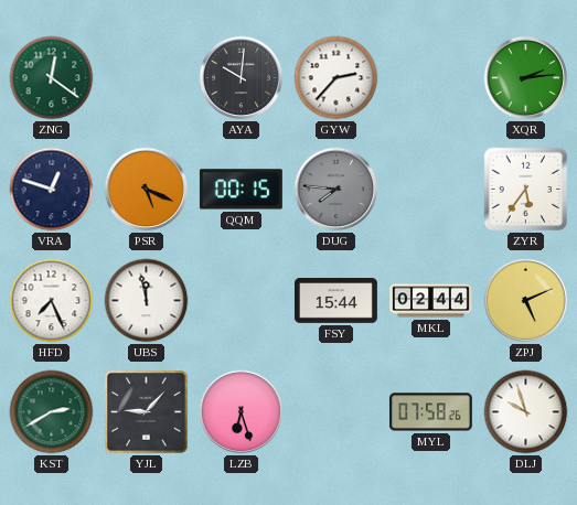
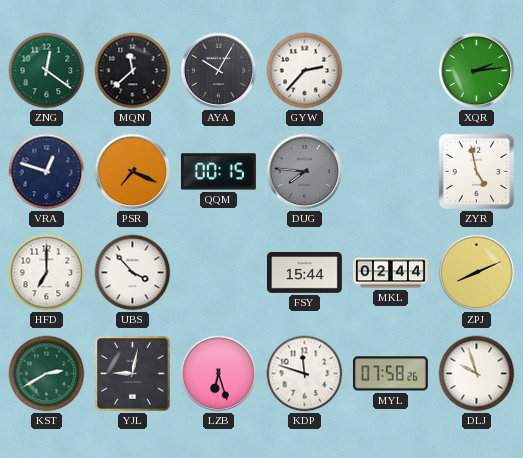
MQN: none -> 11:38 (133, 71)
AYA: 10:01 -> 10:05 (219, 71)
PSR: 5:19 -> 7:19 (133, 172)
ZYR: 5:36 -> 4:58 (477, 172)
HFD: 7:26 -> 7:00 (47, 273)
UBS: 11:58 -> 3:53 (133, 273)
ZPJ: 5:11 -> 8:11 (477, 273)
YJL: 9:07 -> 9:02 (133, 374)
KDP: none -> 11:48 (305, 374)
